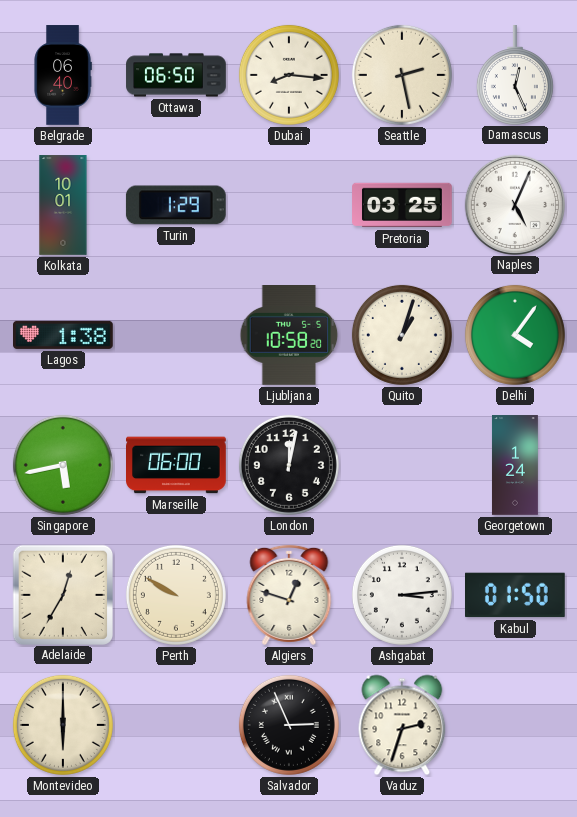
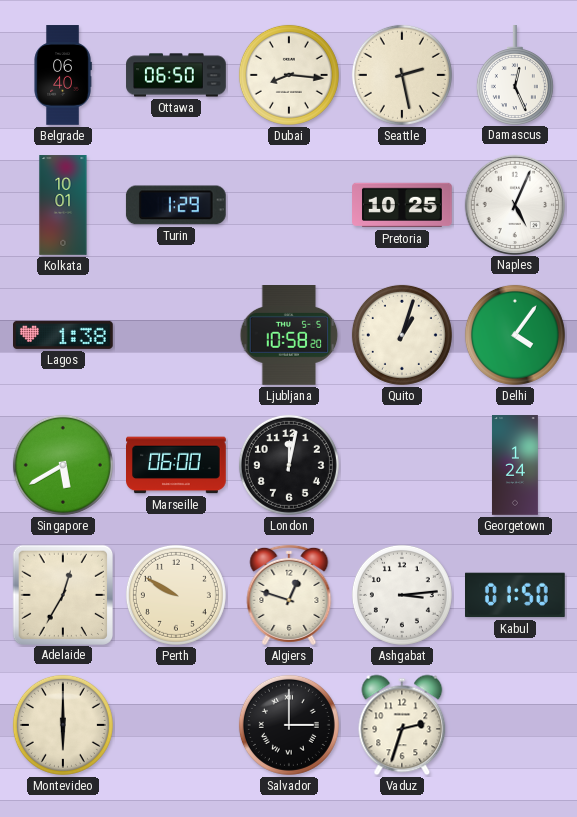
Pretoria: 03:25 -> 10:25 (402, 205)
Singapore: 5:43 -> 5:40 (63, 465)
Salvador: 2:56 -> 3:00 (289, 725)
